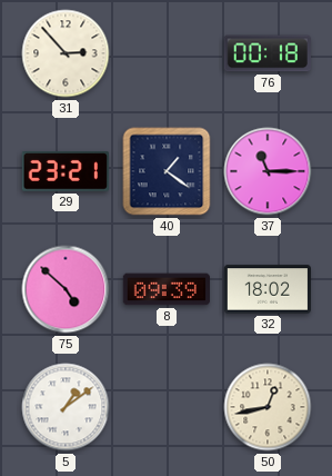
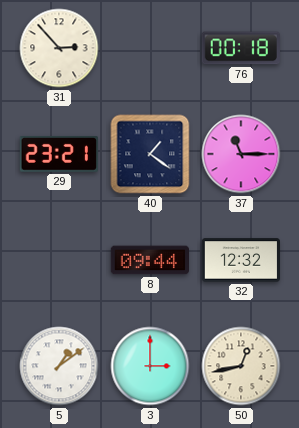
75: 4:52 -> none (66, 289)
8: 09:39 -> 09:44 (149, 260)
32: 18:02 -> 12:32 (241, 260)
3: none -> 3:00 (150, 366)
